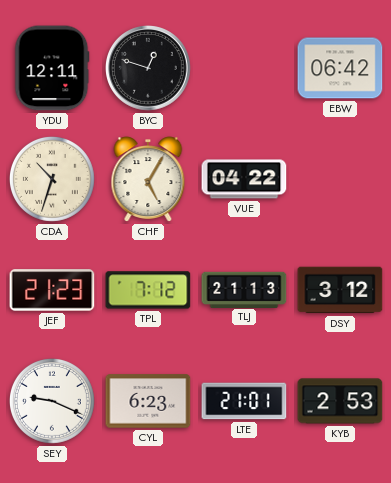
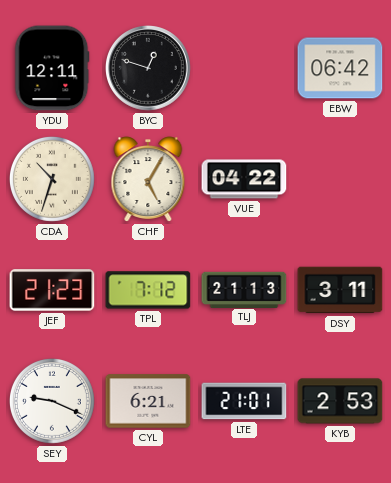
DSY: 3:12 -> 3:11 (340, 290)
CYL: 6:23 -> 6:21 (148, 401)
